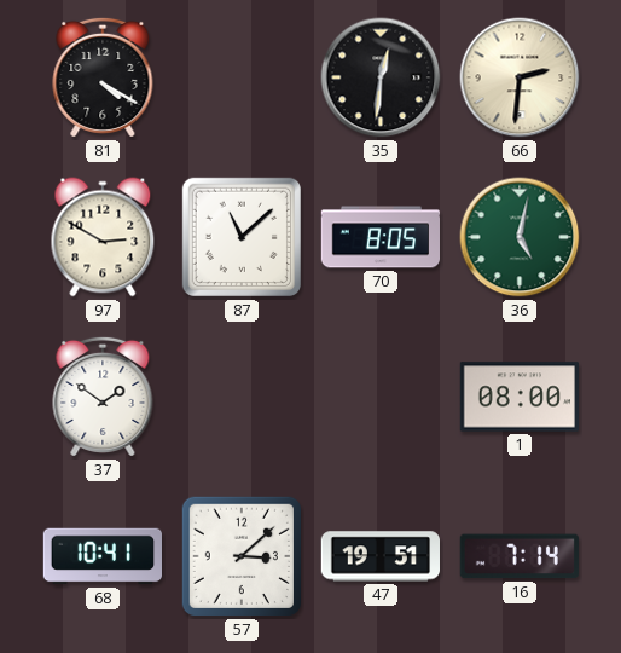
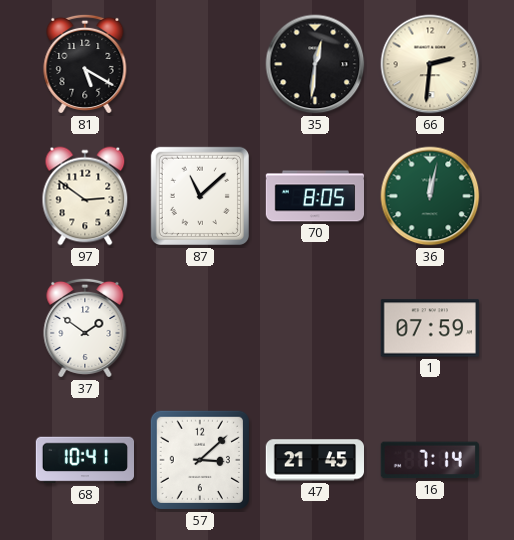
81: 4:20 -> 5:20 (85, 64)
97: 2:50 -> 2:51 (85, 196)
36: 5:02 -> 12:02 (430, 196)
1: 08:00 -> 07:59 (429, 328)
47: 19:51 -> 21:45 (314, 460)
